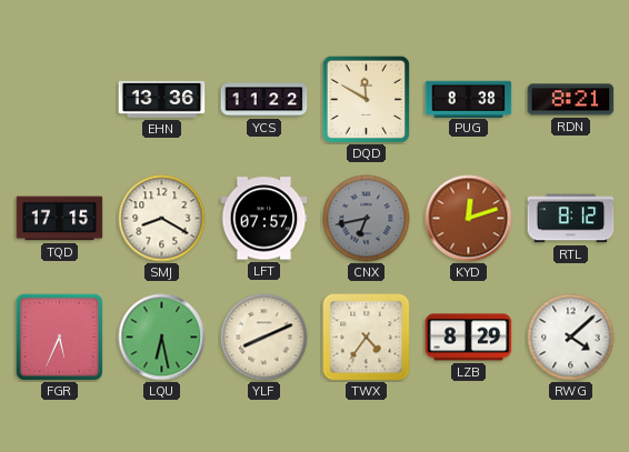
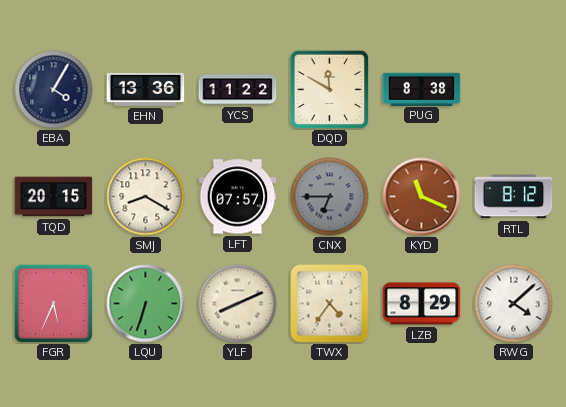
EBA: none -> 4:05 (54, 90)
RDN: 8:21 -> none (571, 100)
TQD: 17:15 -> 20:15 (54, 197)
CNX: 6:43 -> 6:45 (330, 197)
KYD: 12:12 -> 11:19 (422, 197)
LQU: 6:28 -> 6:33 (146, 304)
